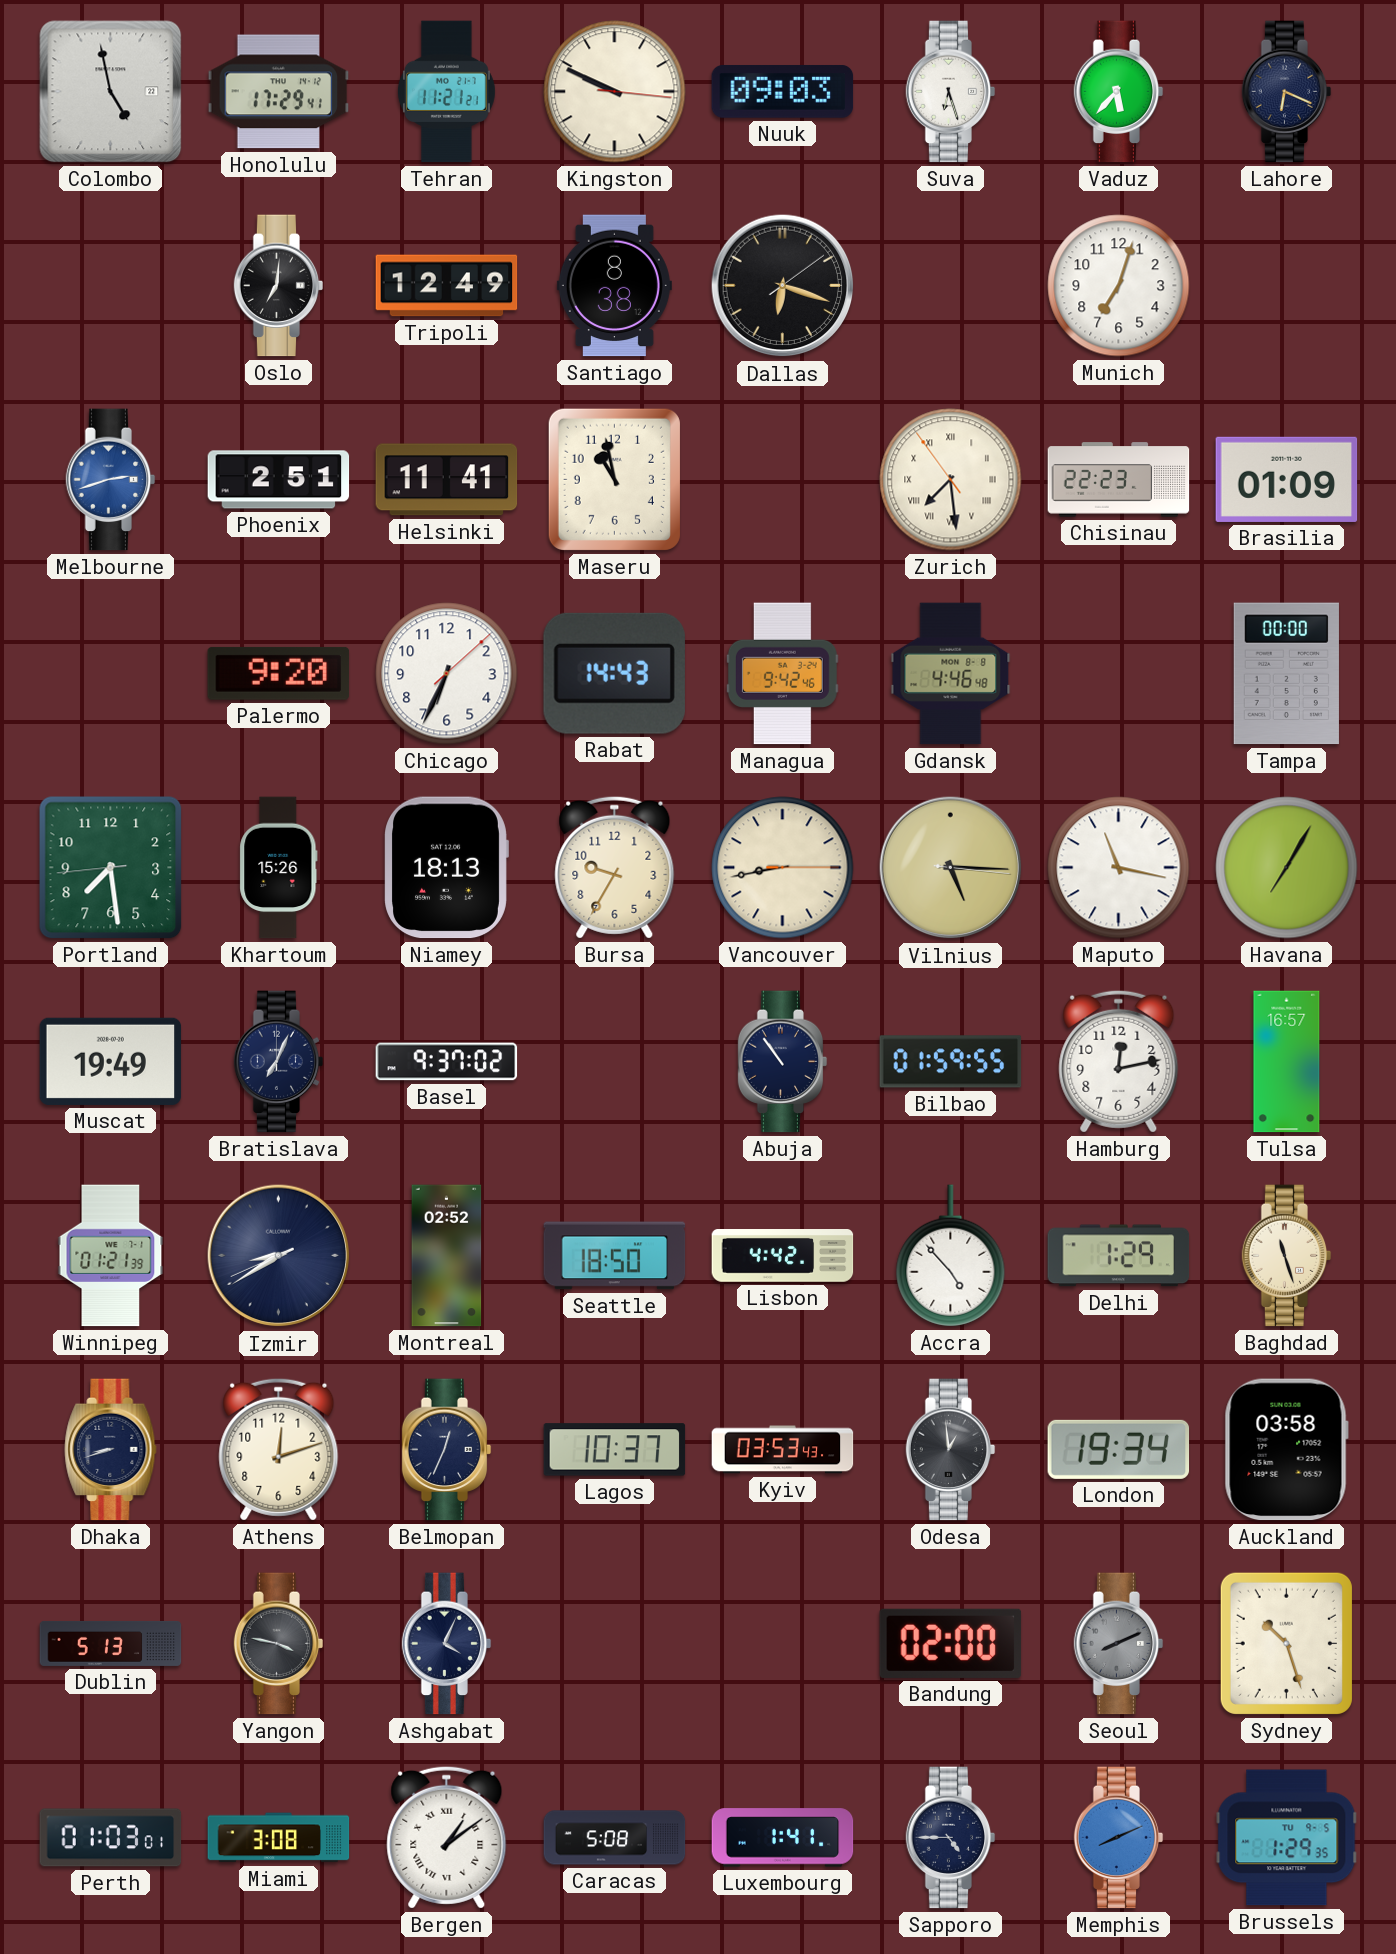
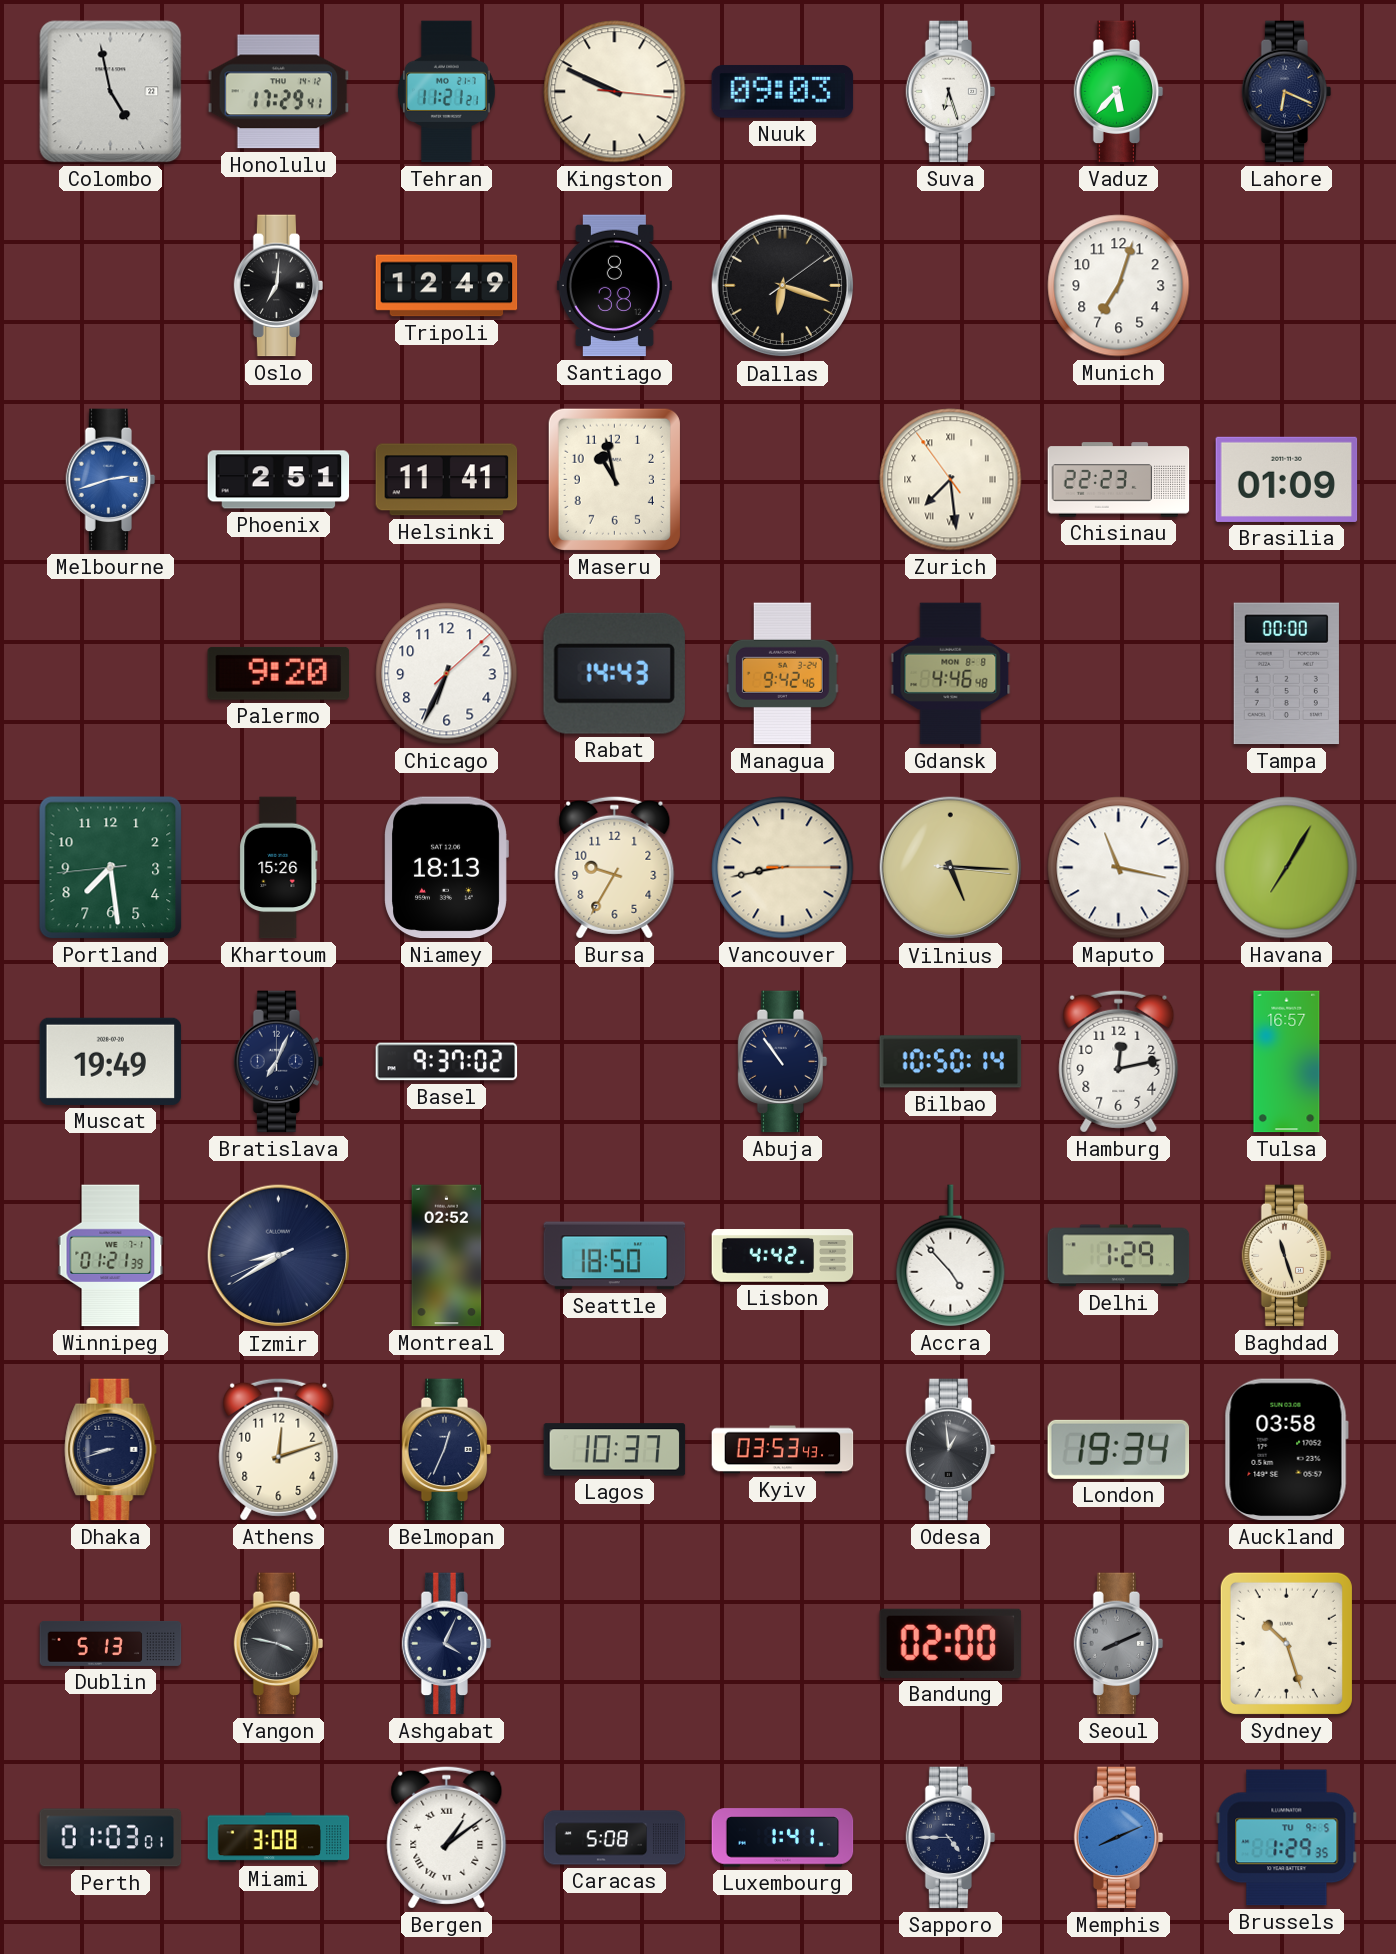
Bilbao: 01:59 -> 10:50 (951, 1062)
